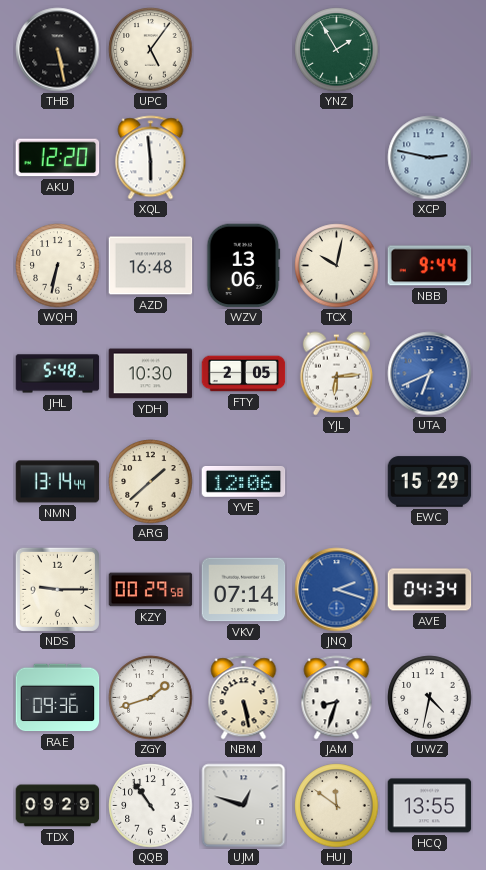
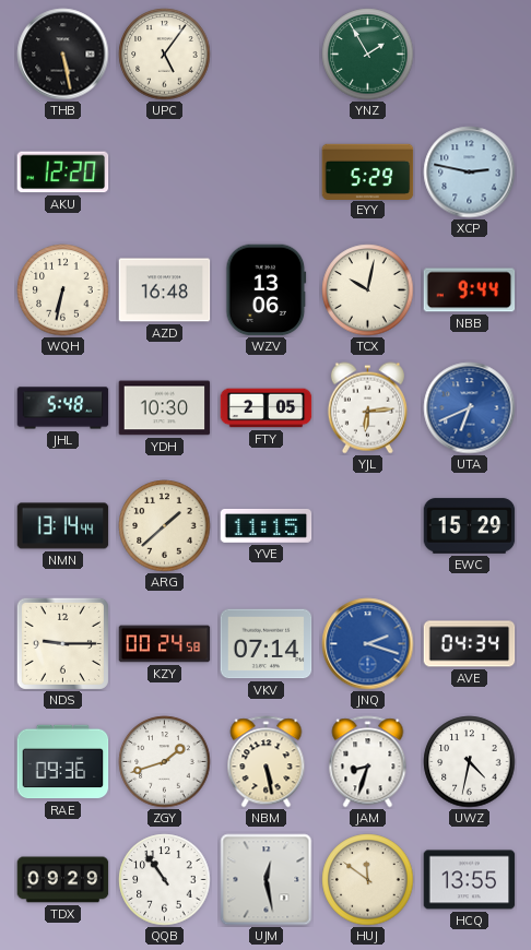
XQL: 5:59 -> none (151, 158)
EYY: none -> 5:29 (368, 171)
YVE: 12:06 -> 11:15 (267, 526)
KZY: 00:29 -> 00:24 (165, 644)
UJM: 12:48 -> 12:28 (267, 880)
